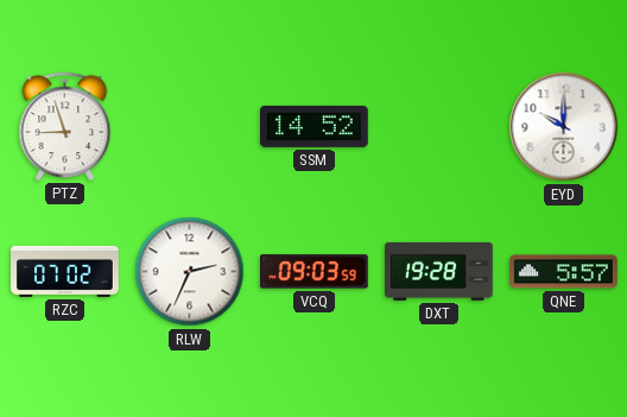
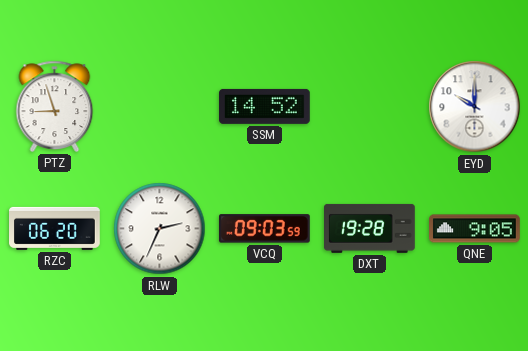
RZC: 07:02 -> 06:20 (55, 228)
QNE: 5:57 -> 9:05 (475, 229)
